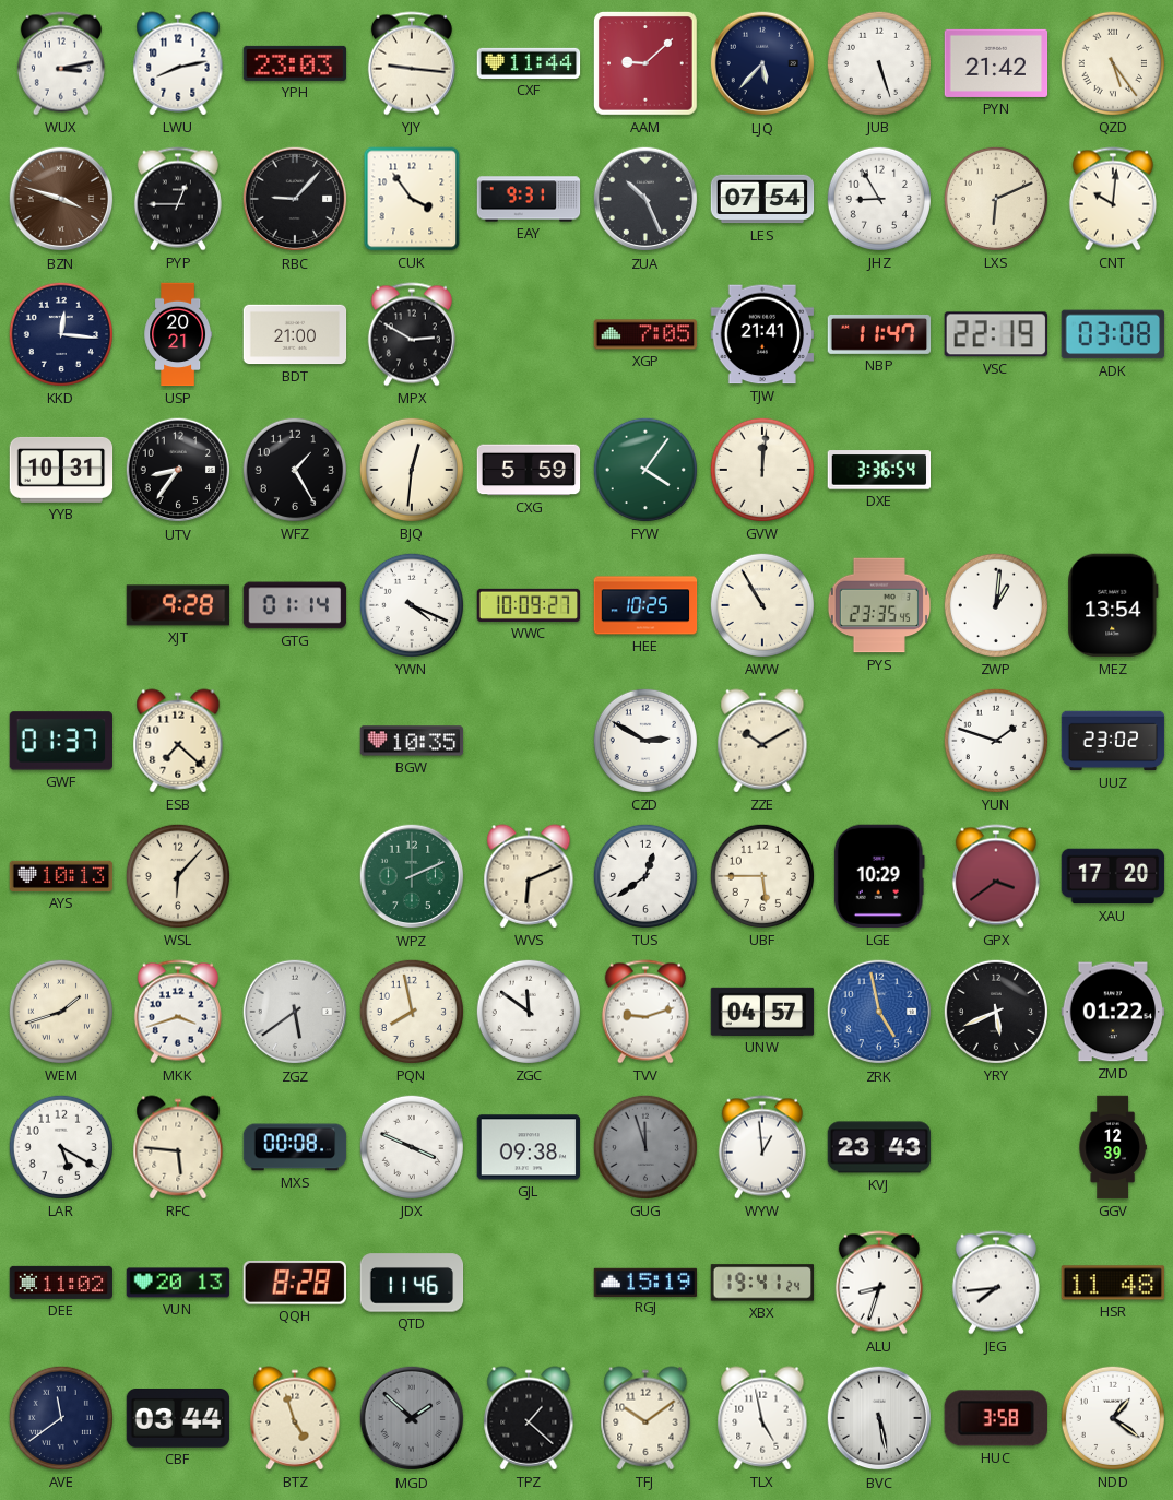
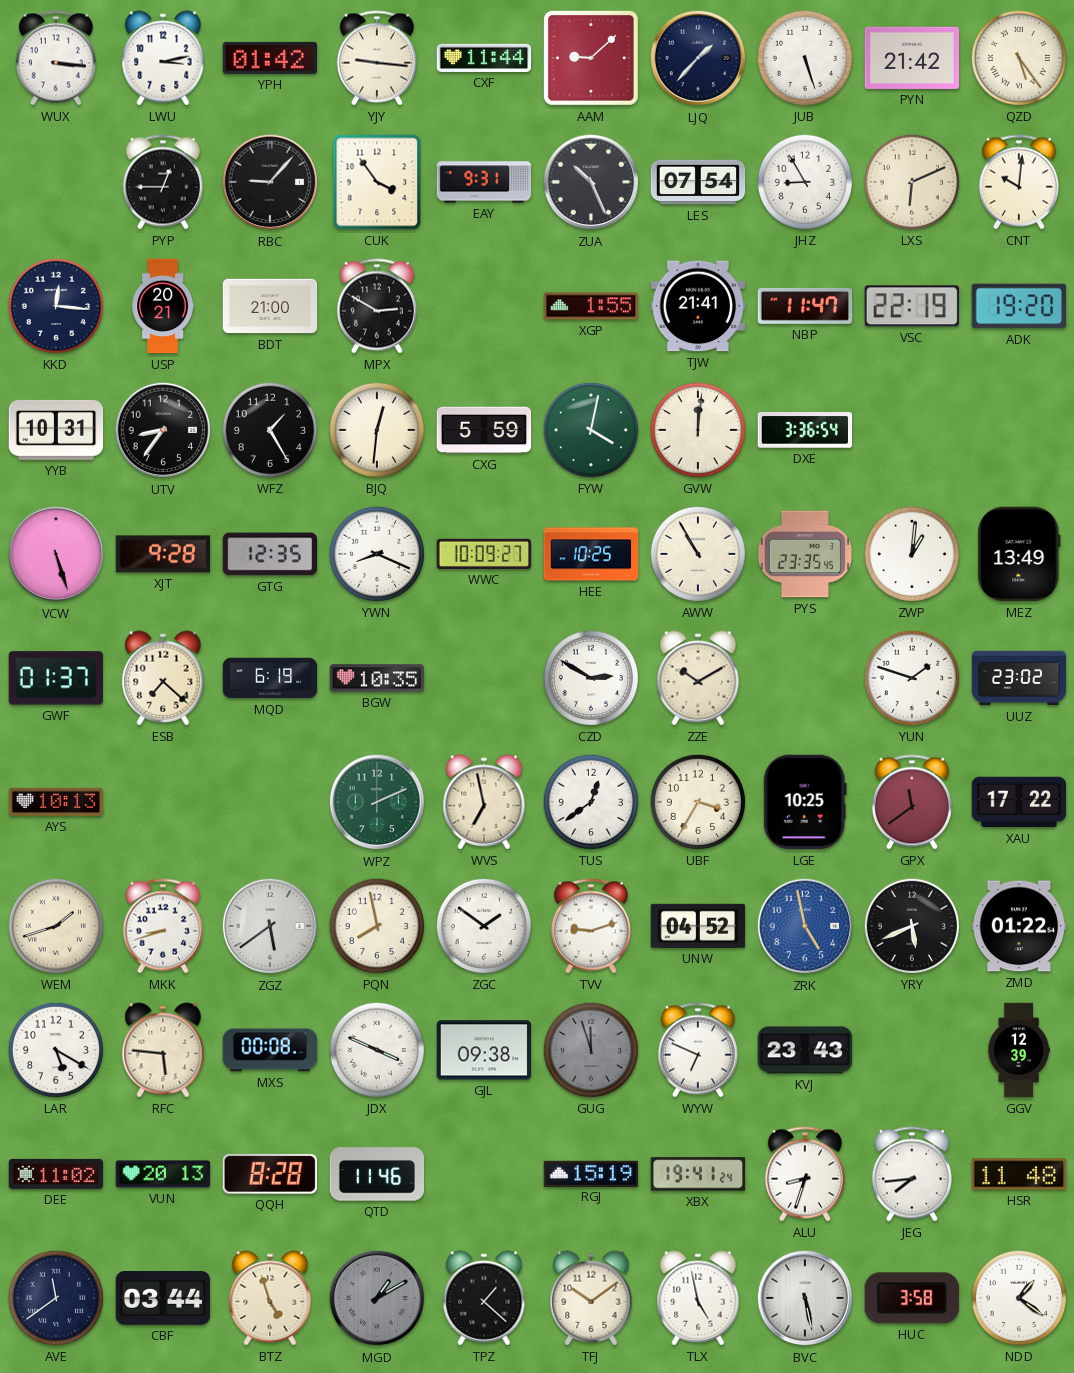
WUX: 3:13 -> 3:16 (56, 58)
LWU: 8:13 -> 3:13 (163, 58)
YPH: 23:03 -> 01:42 (270, 58)
LJQ: 5:37 -> 1:37 (698, 58)
BZN: 3:48 -> none (61, 199)
XGP: 7:05 -> 1:55 (591, 306)
ADK: 03:08 -> 19:20 (1019, 306)
FYW: 4:06 -> 4:02 (591, 430)
VCW: none -> 5:27 (56, 554)
GTG: 01:14 -> 12:35 (270, 554)
YWN: 4:19 -> 8:19 (377, 554)
MEZ: 13:54 -> 13:49 (1019, 554)
MQD: none -> 6:19 (270, 678)
WSL: 6:07 -> none (178, 876)
WVS: 6:11 -> 6:58 (484, 802)
UBF: 5:45 -> 3:35 (698, 802)
LGE: 10:29 -> 10:25 (805, 802)
GPX: 3:39 -> 11:39 (912, 802)
XAU: 17:20 -> 17:22 (1019, 802)
MKK: 3:42 -> 8:42 (163, 926)
ZGC: 11:51 -> 1:51 (484, 926)
UNW: 04:57 -> 04:52 (698, 926)
WYW: 12:59 -> 6:49 (698, 1050)
MGD: 1:52 -> 1:10 (377, 1298)
